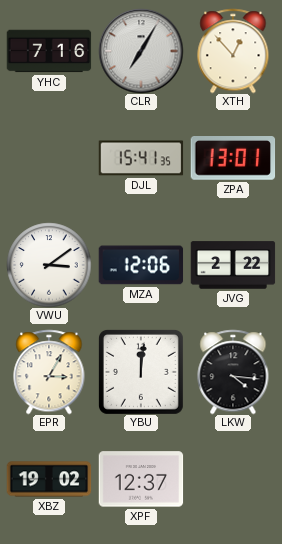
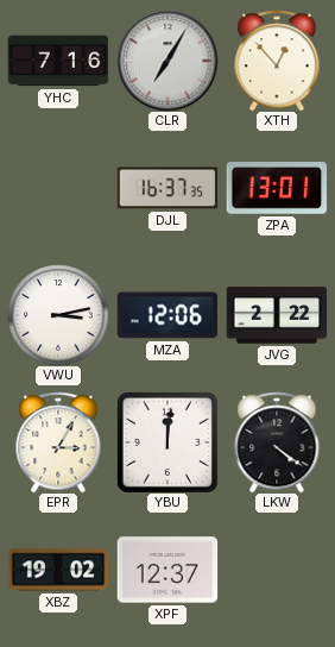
DJL: 15:41 -> 16:37 (167, 188)
VWU: 3:09 -> 3:13 (58, 315)
LKW: 4:16 -> 4:21 (277, 442)
